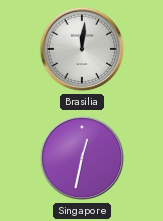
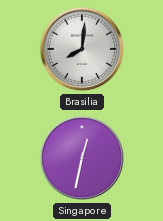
Brasilia: 12:01 -> 8:01 (82, 49)
